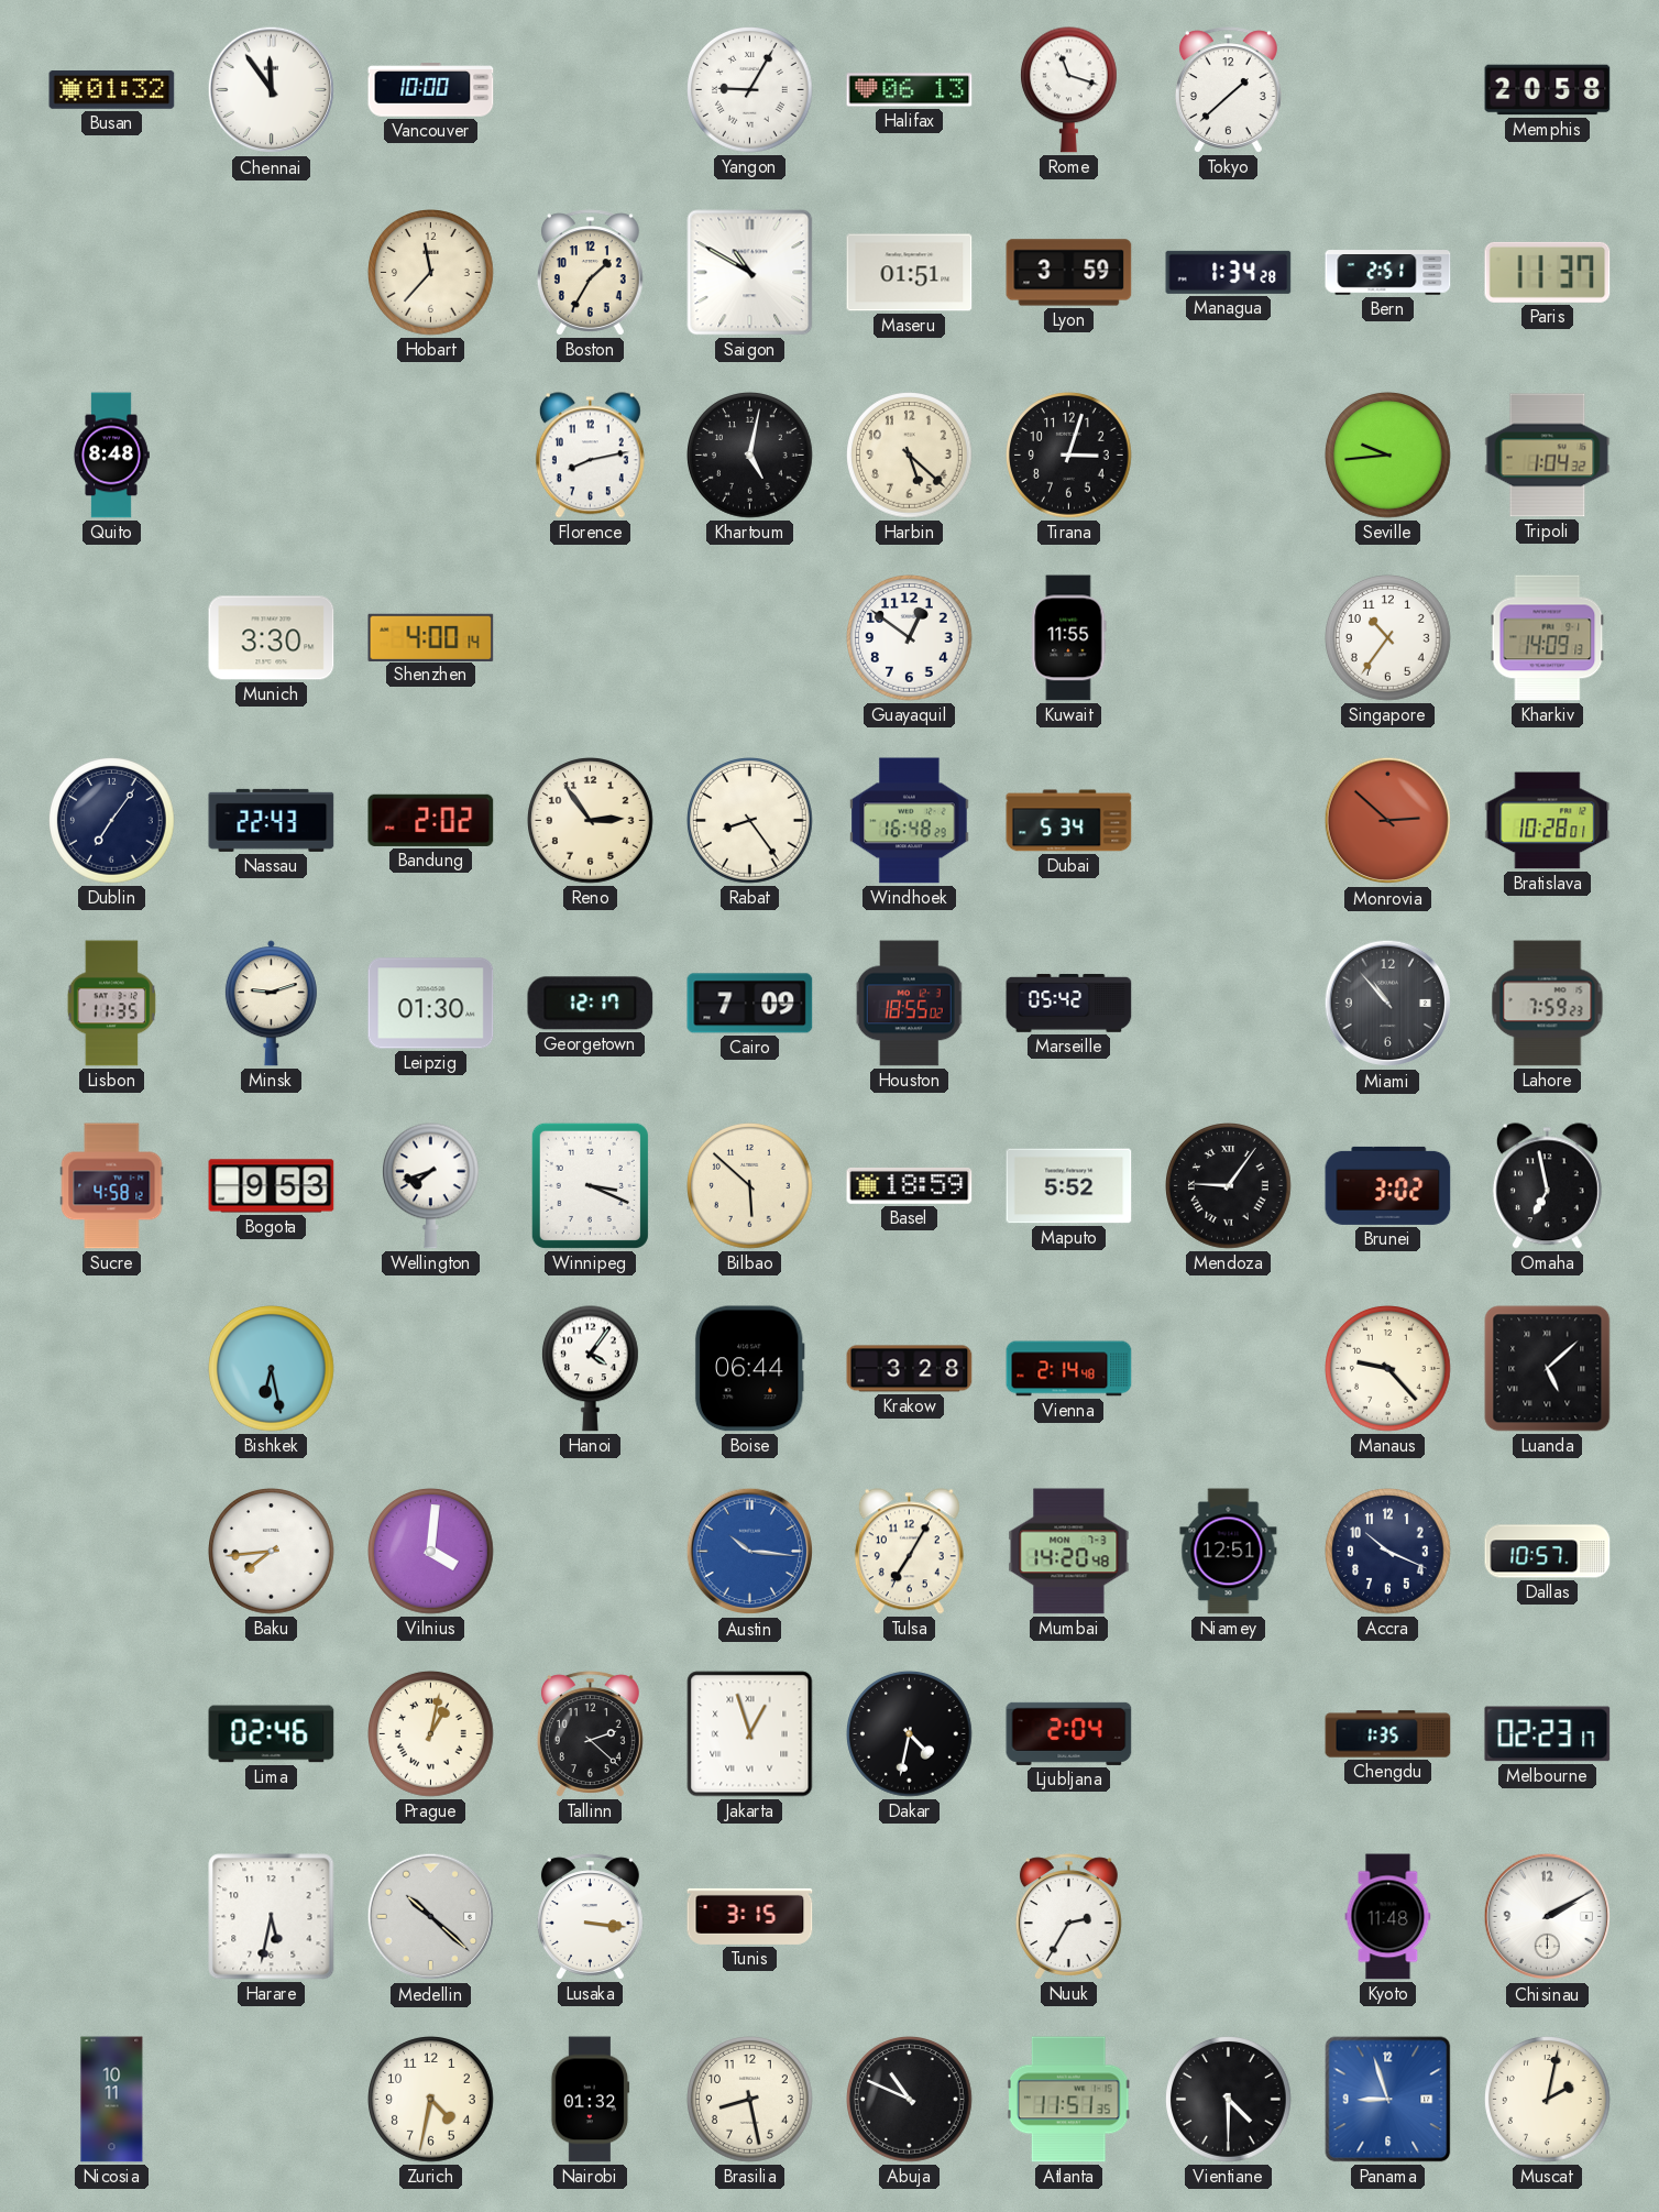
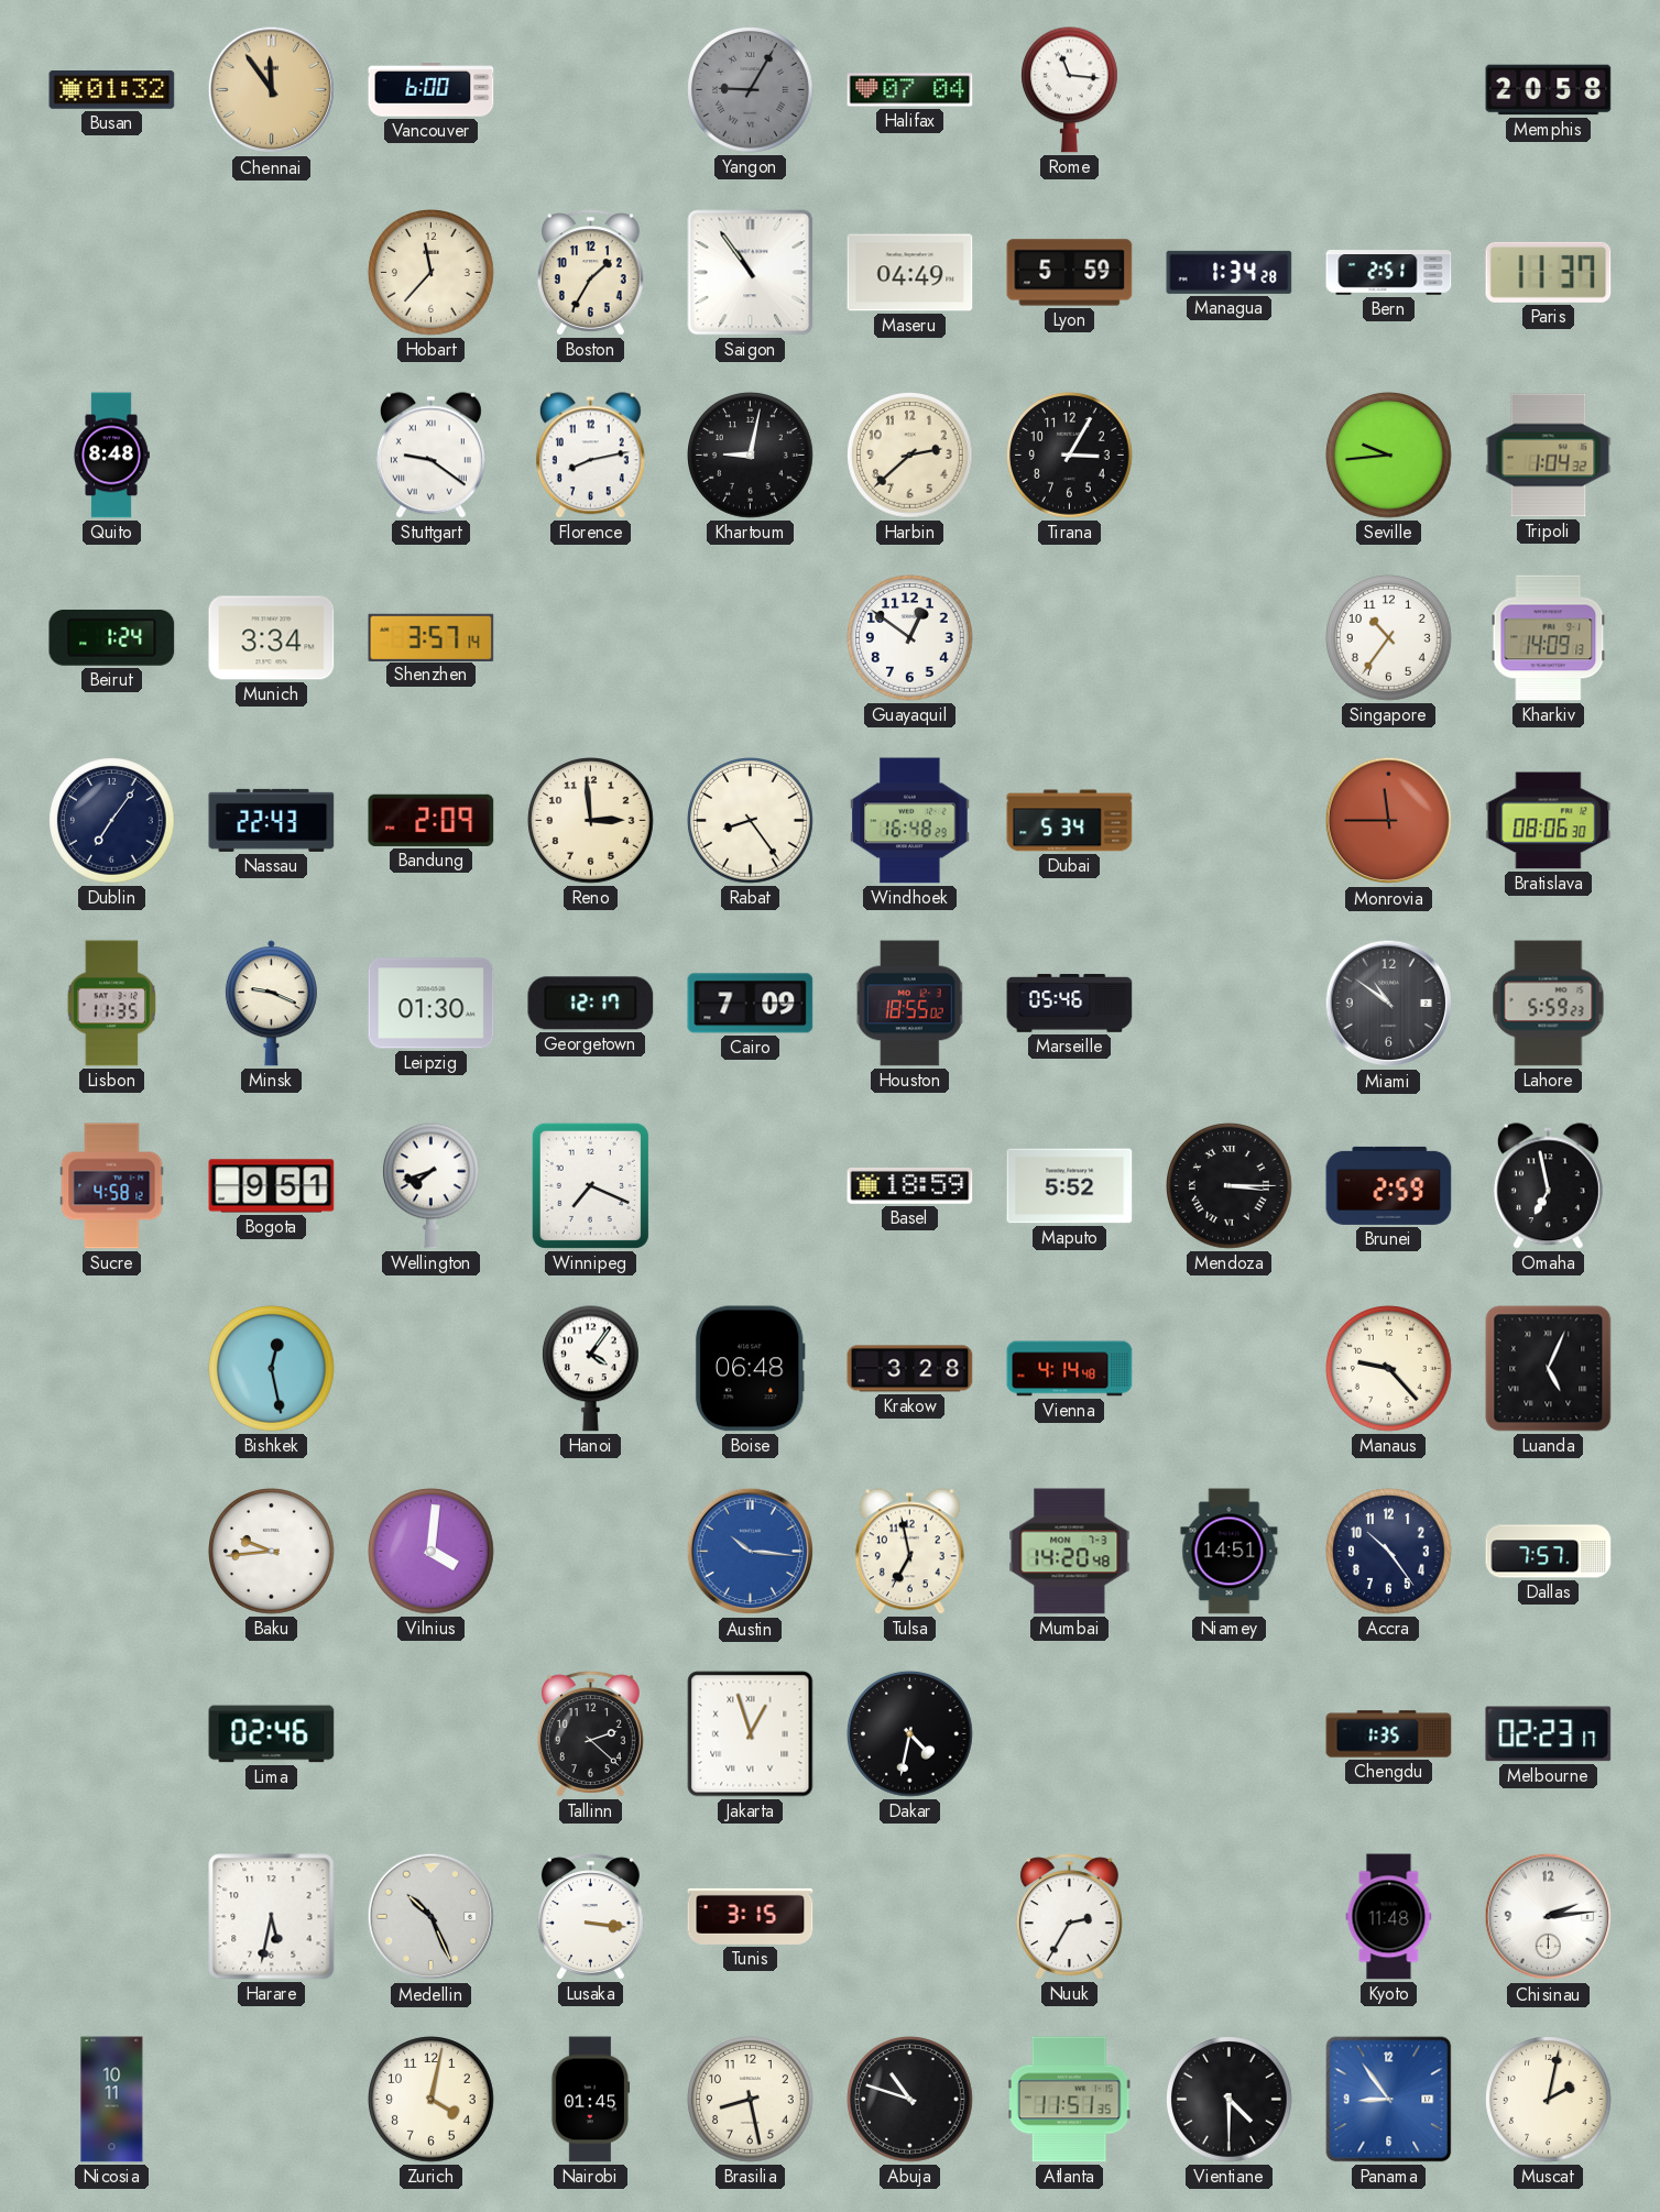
Chennai dial: white -> champagne (272, 90)
Vancouver: 10:00 -> 6:00 (432, 90)
Yangon dial: white -> grey (751, 90)
Halifax: 06:13 -> 07:04 (910, 90)
Rome: 11:18 -> 11:16 (1069, 90)
Tokyo: 1:38 -> none (1228, 90)
Saigon: 10:50 -> 10:54 (751, 273)
Maseru: 01:51 -> 04:49 (910, 273)
Lyon: 3:59 -> 5:59 (1070, 273)
Stuttgart: none -> 9:21 (430, 456)
Khartoum: 5:02 -> 9:02 (751, 456)
Harbin: 5:22 -> 2:38 (910, 456)
Tirana: 3:03 -> 3:05 (1070, 456)
Beirut: none -> 1:24 (112, 637)
Munich: 3:30 -> 3:34 (272, 638)
Shenzhen: 4:00 -> 3:57 (432, 637)
Kuwait: 11:55 -> none (1069, 638)
Bandung: 2:02 -> 2:09 (432, 820)
Reno: 2:54 -> 2:59 (591, 821)
Monrovia: 2:52 -> 11:45 (1389, 821)
Bratislava: 10:28 -> 08:06 (1549, 821)
Minsk: 9:12 -> 9:19 (271, 1004)
Marseille: 05:42 -> 05:46 (1070, 1003)
Miami: 10:53 -> 10:51 (1389, 1004)
Lahore: 7:59 -> 5:59 (1549, 1004)
Bogota: 9:53 -> 9:51 (272, 1186)
Winnipeg: 3:19 -> 7:19 (590, 1185)
Bilbao: 5:52 -> none (750, 1186)
Mendoza: 9:06 -> 3:15 (1230, 1186)
Brunei: 3:02 -> 2:59 (1389, 1185)
Bishkek: 6:28 -> 12:28 (272, 1369)
Boise: 06:44 -> 06:48 (750, 1369)
Vienna: 2:14 -> 4:14 (1070, 1369)
Luanda: 5:08 -> 5:04 (1549, 1369)
Baku: 7:44 -> 9:44 (272, 1552)
Tulsa: 7:05 -> 6:58 (909, 1552)
Niamey: 12:51 -> 14:51 (1230, 1552)
Accra: 10:19 -> 10:24 (1389, 1552)
Dallas: 10:57 -> 7:57 (1549, 1552)
Prague: 1:02 -> none (431, 1734)
Ljubljana: 2:04 -> none (1069, 1733)
Medellin: 10:22 -> 10:26 (432, 1917)
Chisinau: 2:10 -> 2:14 (1549, 1917)
Zurich: 4:32 -> 4:02 (432, 2100)
Nairobi: 01:32 -> 01:45 (591, 2100)
Abuja: 10:49 -> 10:48 (910, 2100)
Panama: 8:57 -> 8:54 (1389, 2100)
